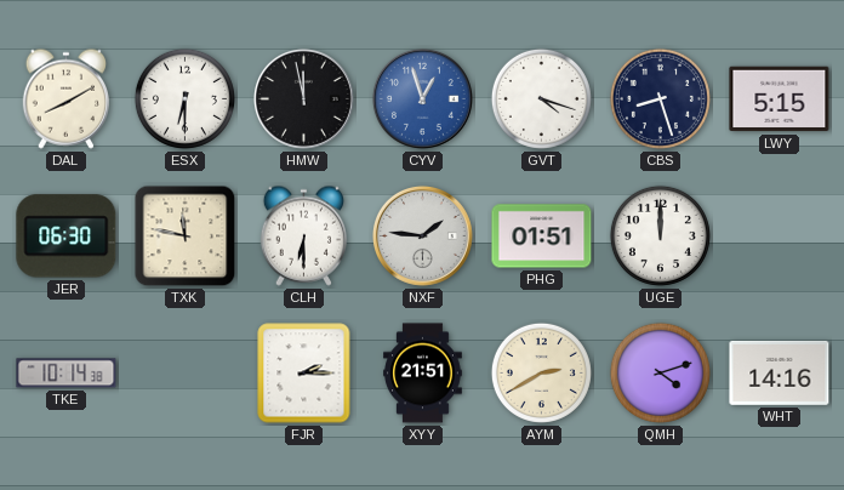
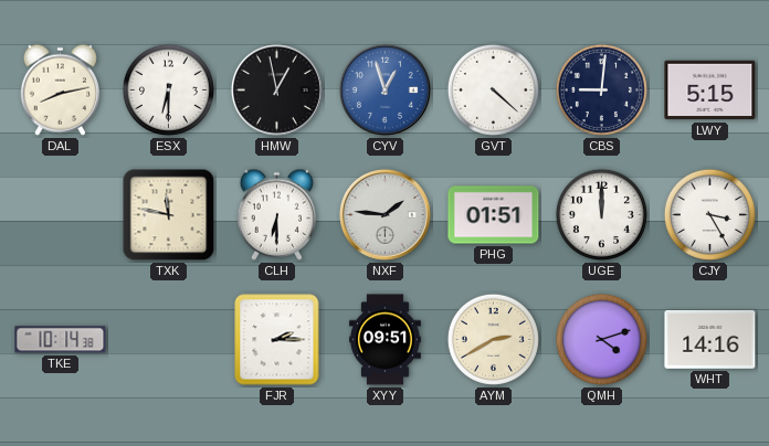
DAL: 8:10 -> 8:13 (60, 89)
HMW: 11:58 -> 12:58 (276, 89)
GVT: 4:18 -> 4:22 (493, 89)
CBS: 8:27 -> 9:01 (601, 89)
JER: 06:30 -> none (67, 237)
CJY: none -> 3:25 (709, 214)
XYY: 21:51 -> 09:51 (386, 340)
